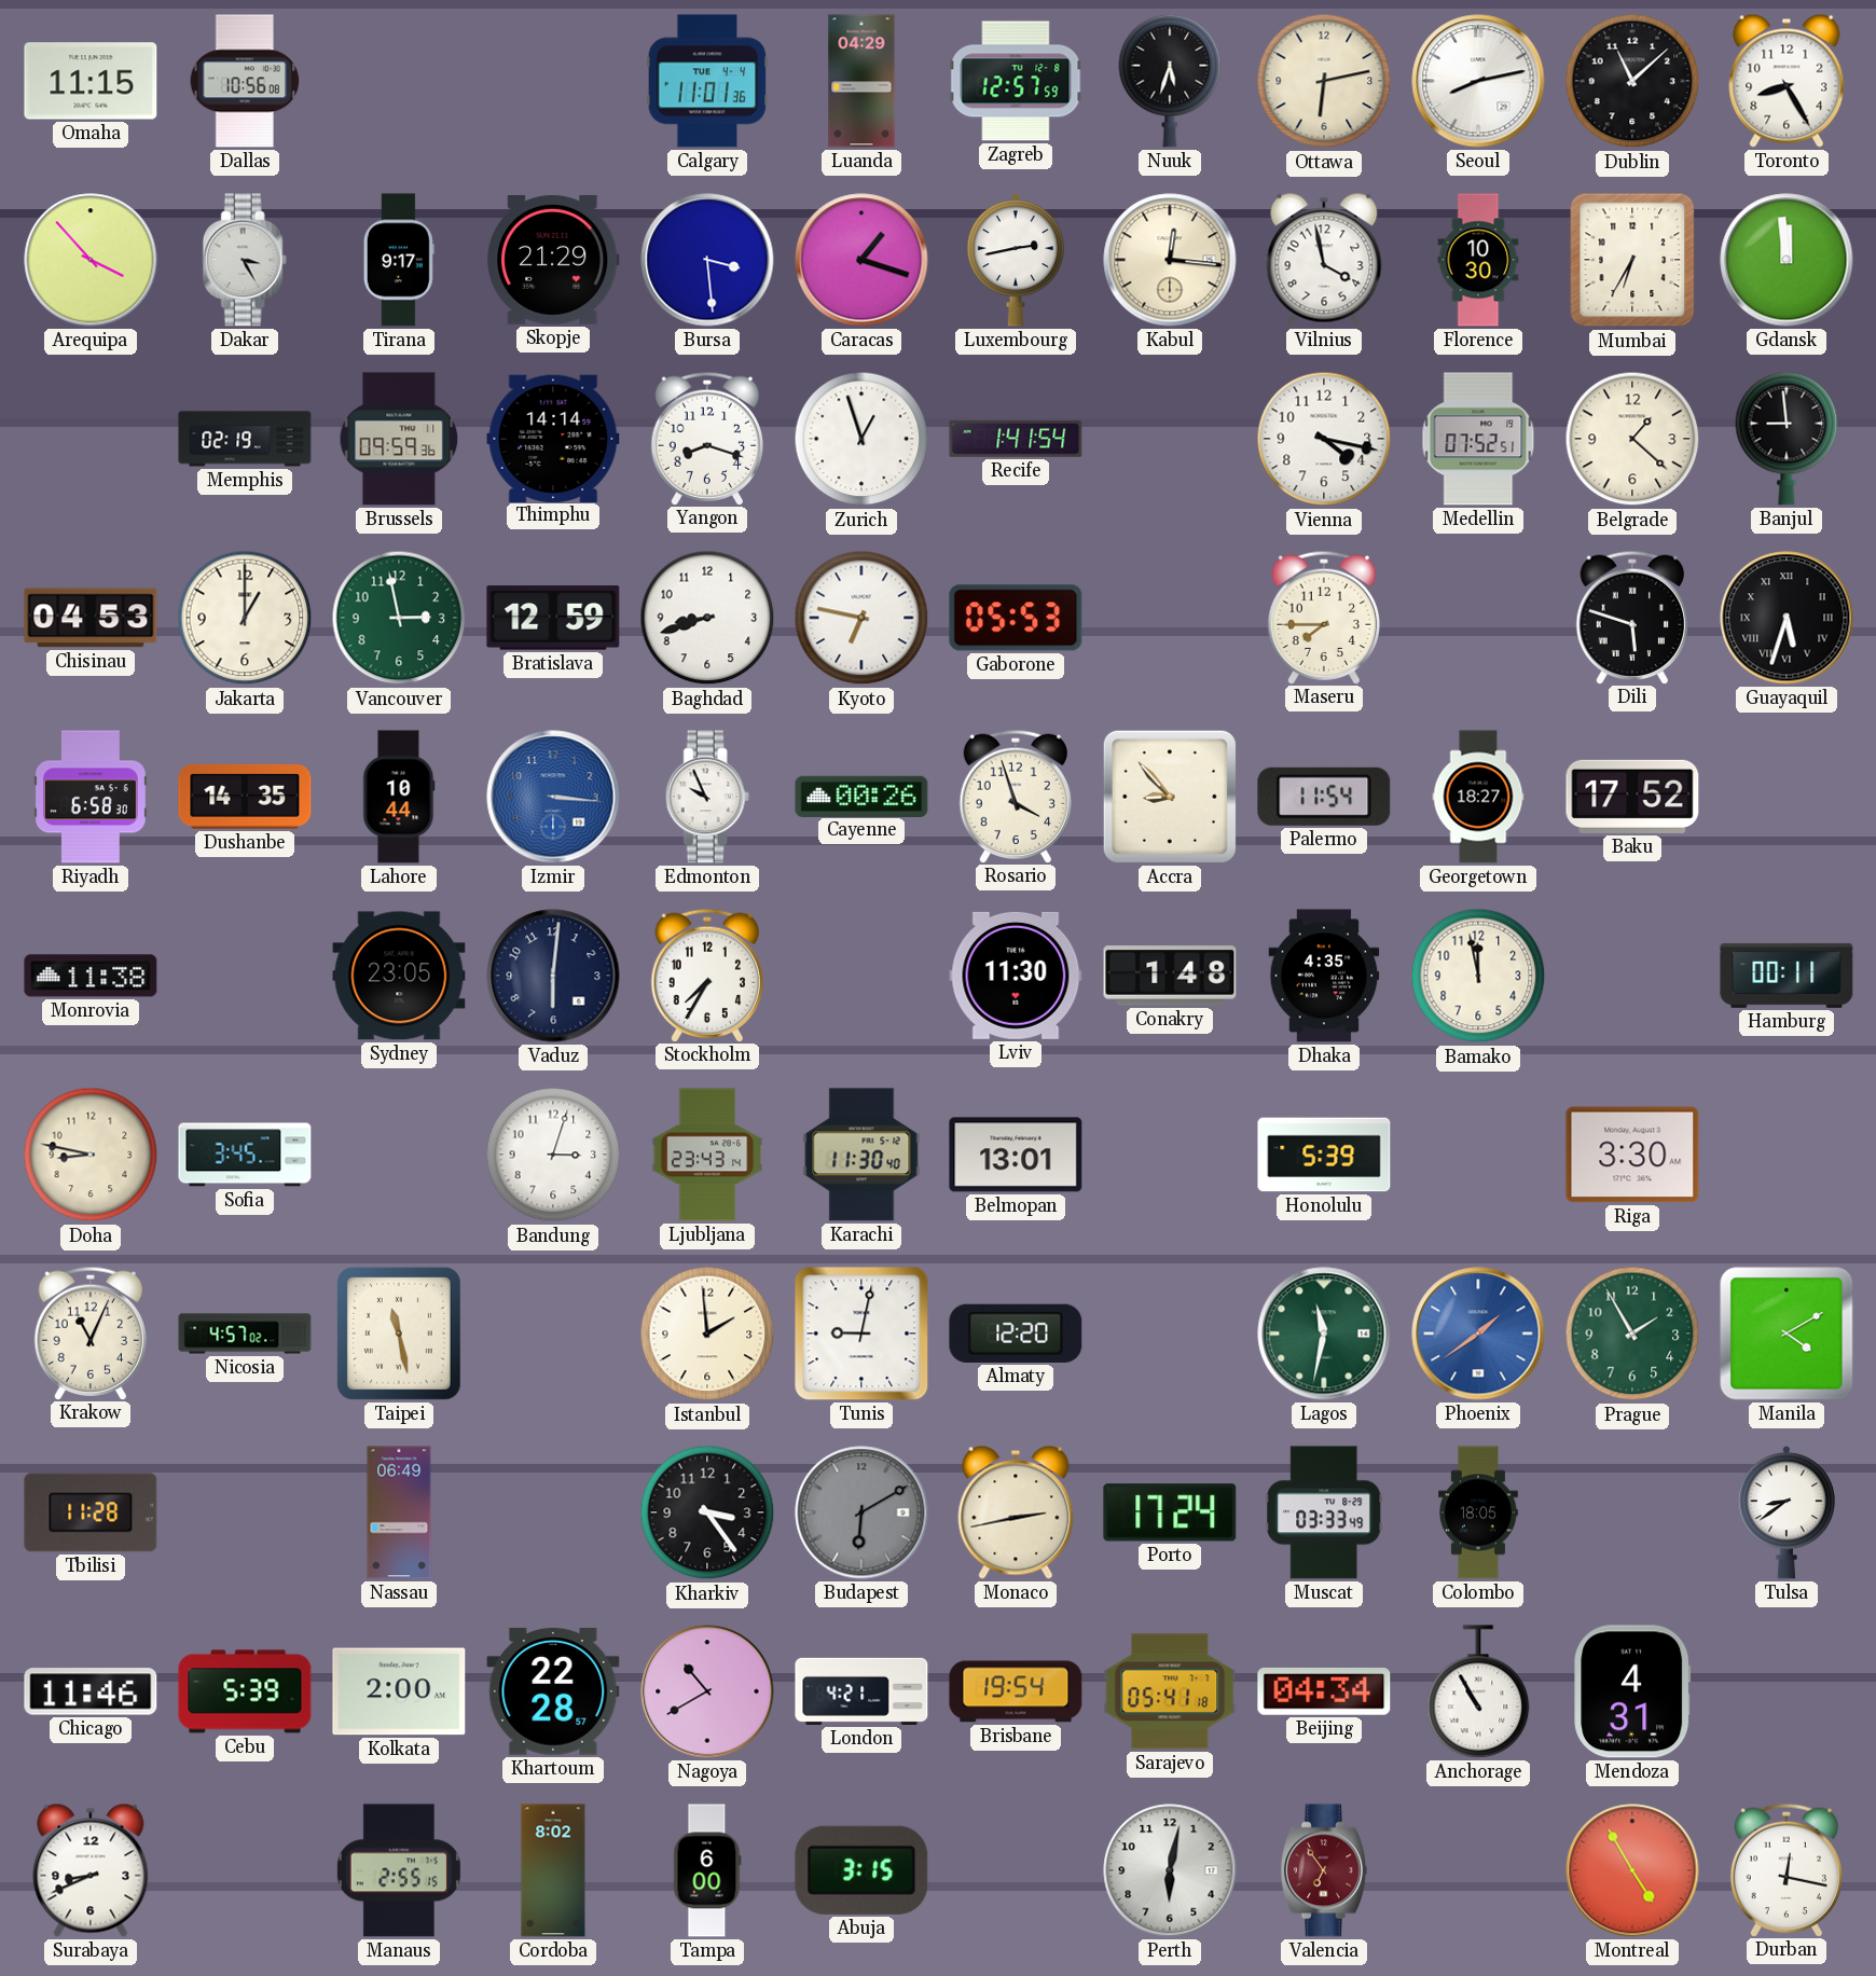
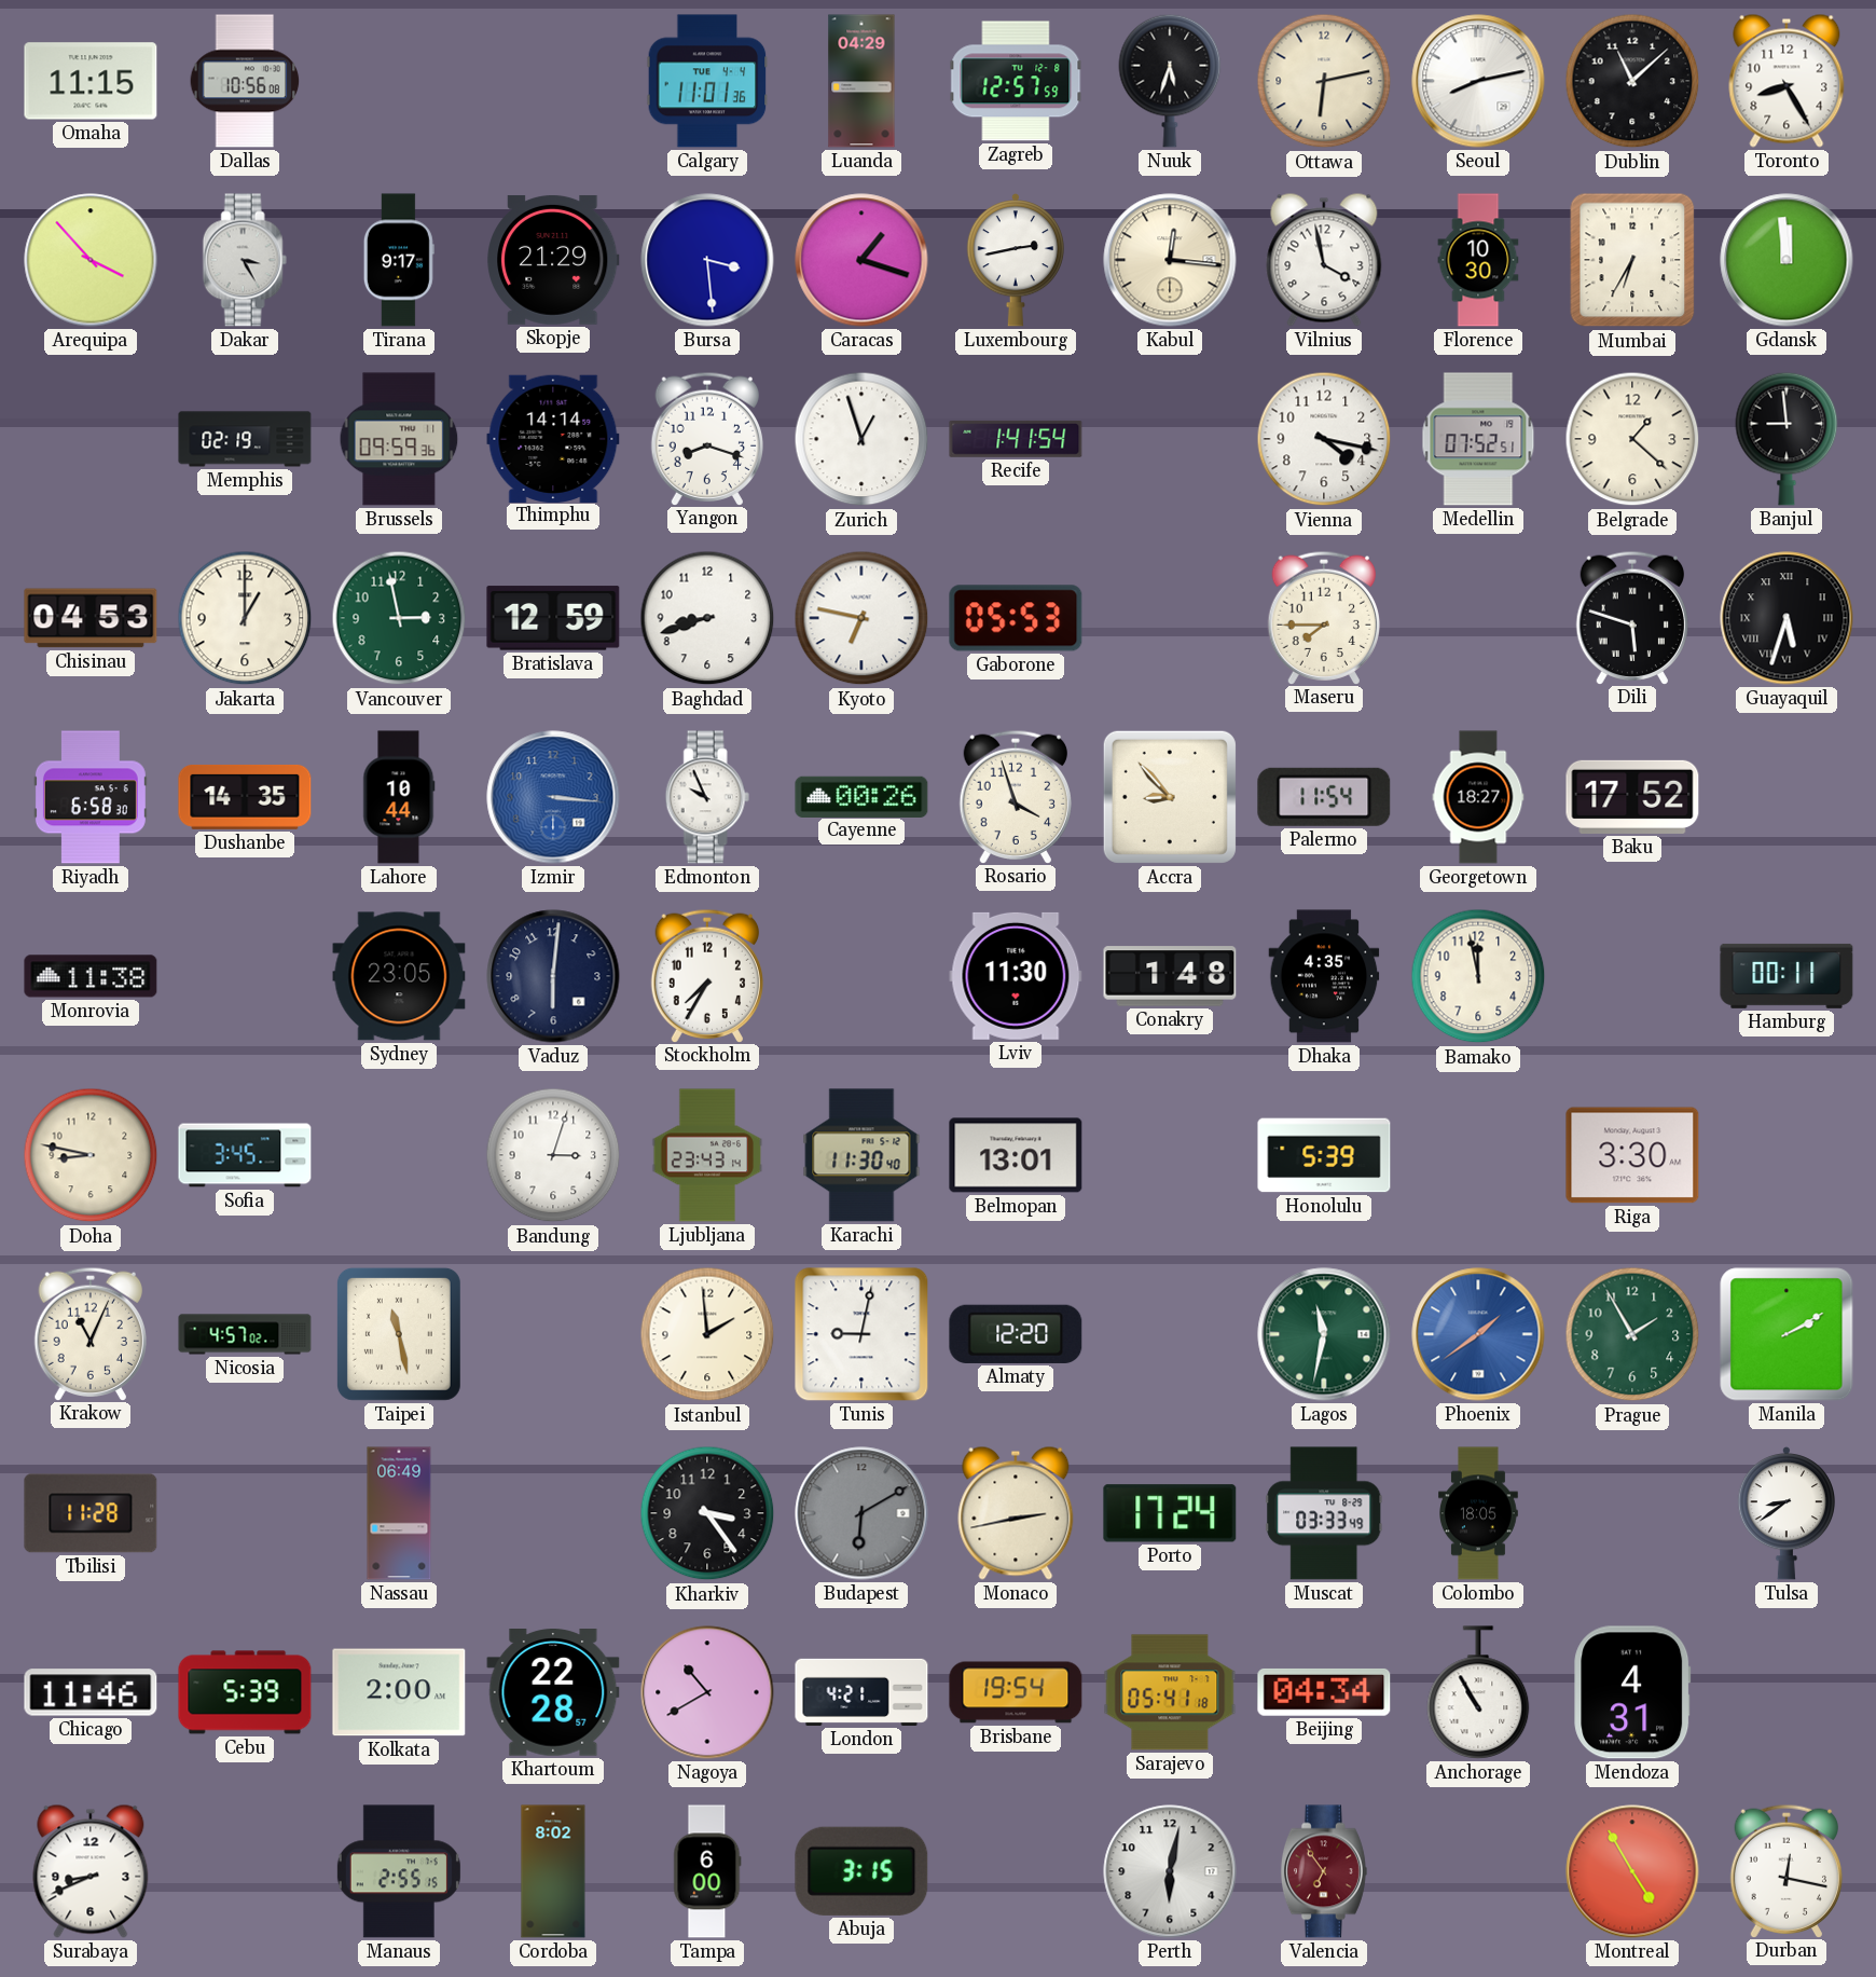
Manila: 4:10 -> 2:10 (1787, 1334)
